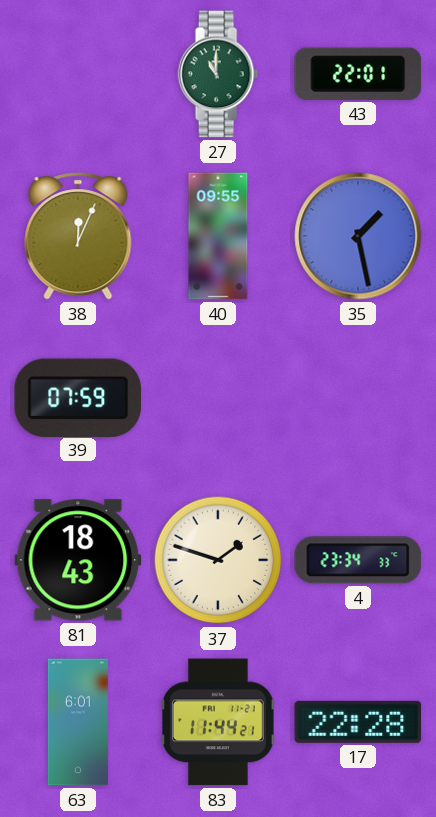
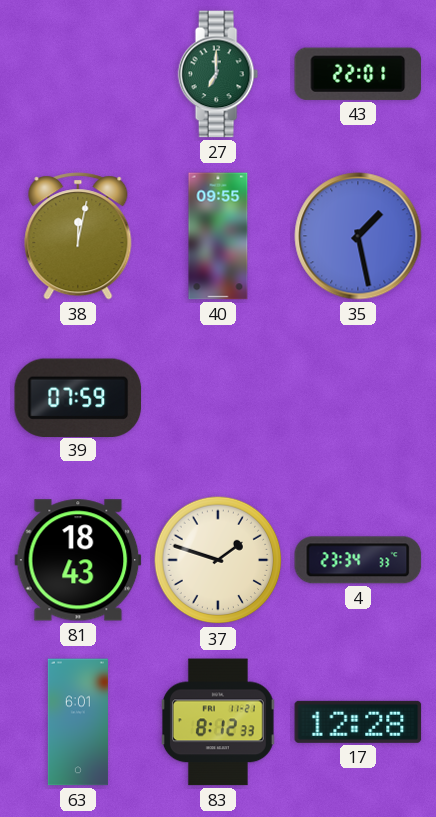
27: 11:00 -> 7:00 (218, 74)
38: 12:04 -> 12:02 (78, 236)
83: 11:44 -> 8:12 (218, 722)
17: 22:28 -> 12:28 (358, 722)
